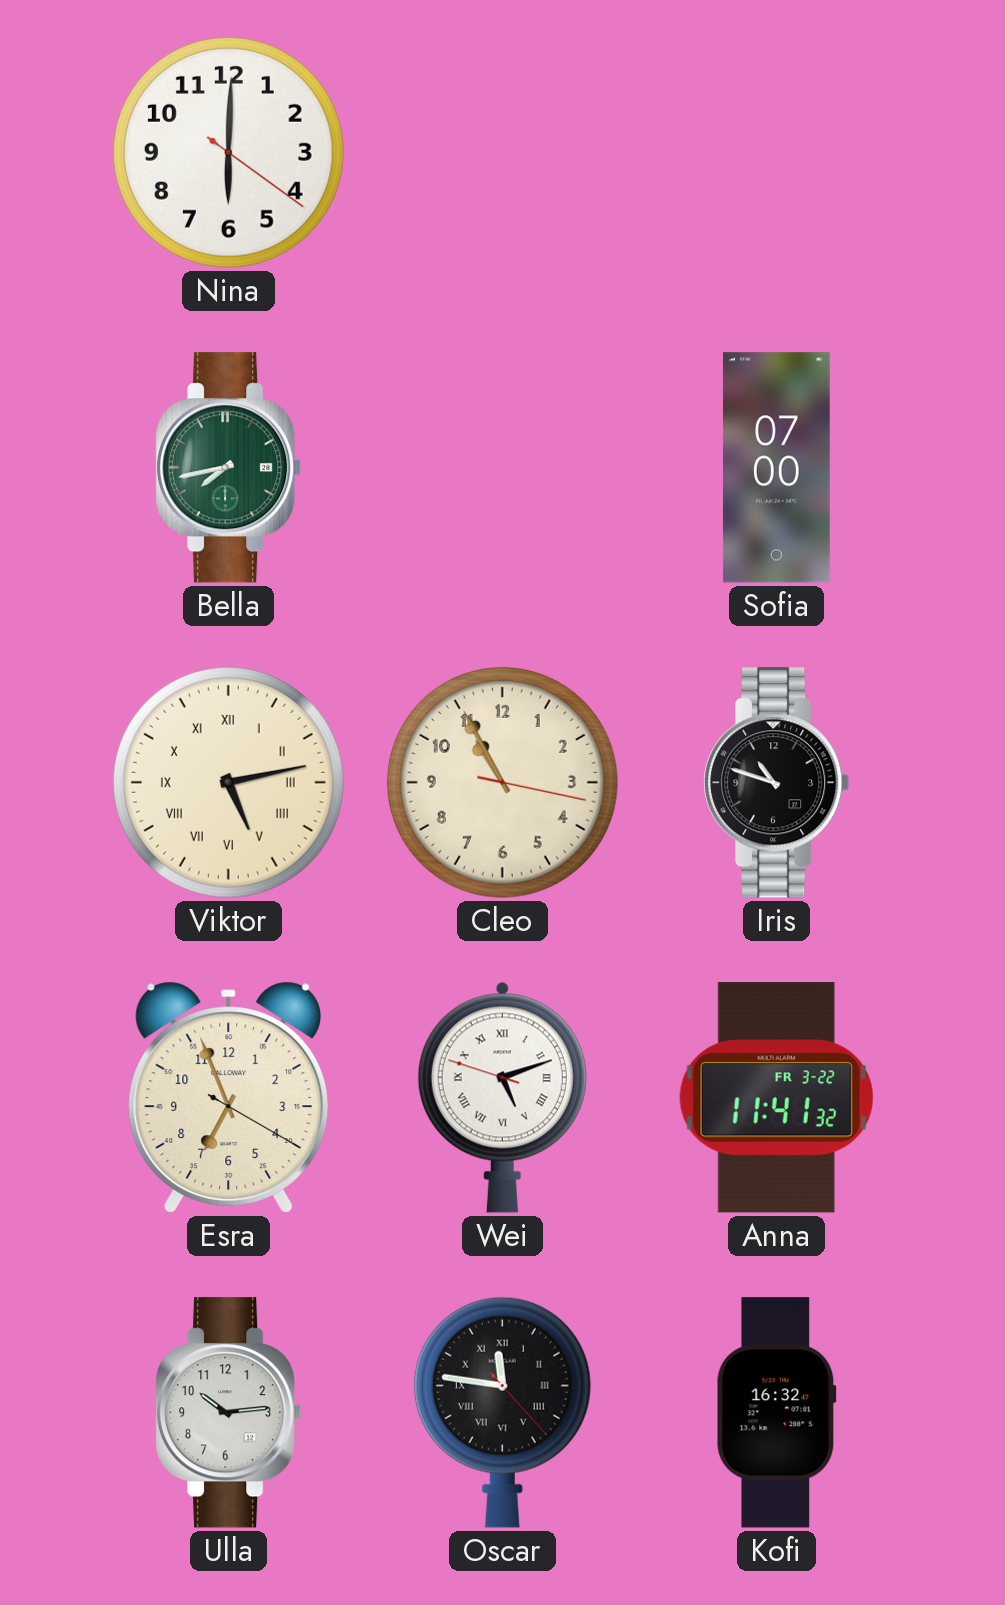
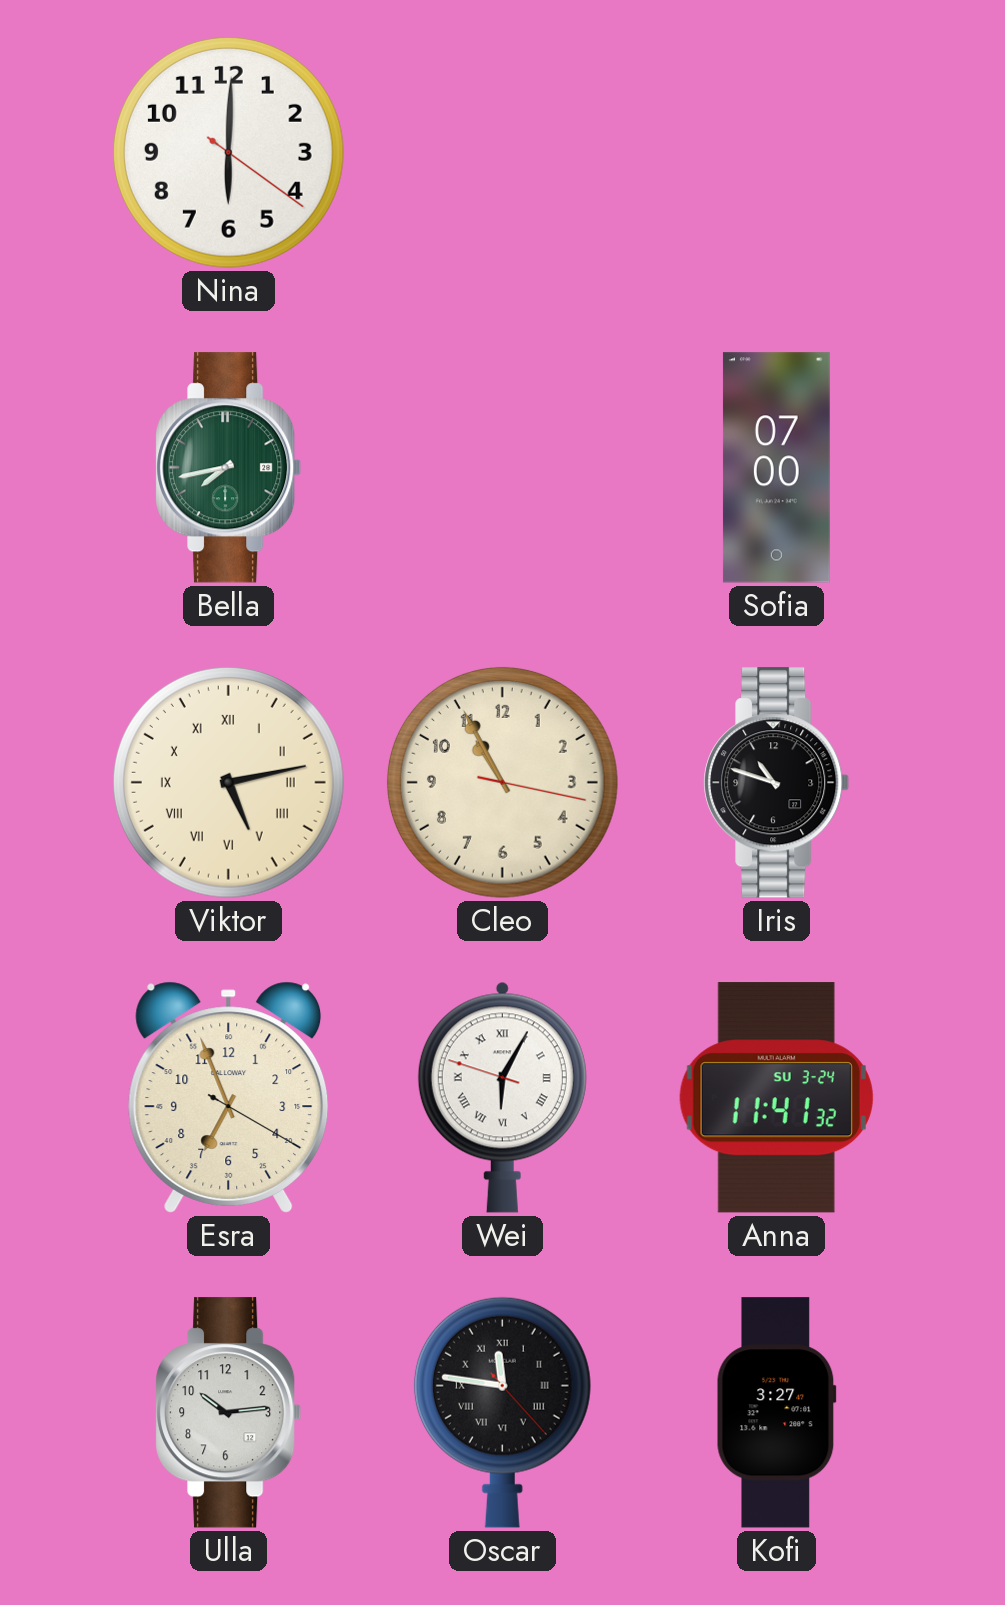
Wei: 5:11 -> 6:04 (502, 1097)
Anna date: FR 3-22 -> SU 3-24 (776, 1098)
Kofi: 16:32 -> 3:27 (776, 1413)
